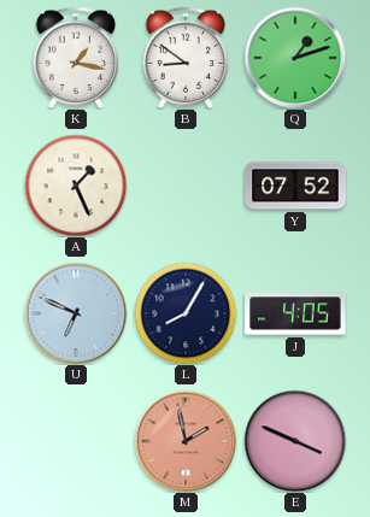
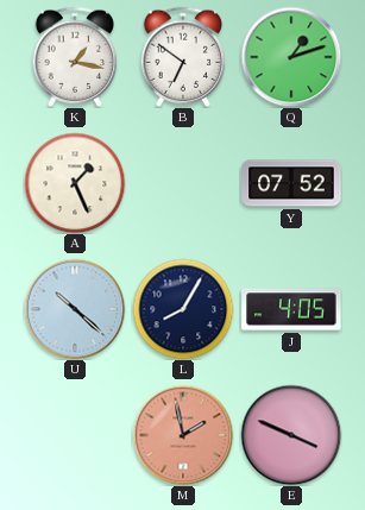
B: 8:51 -> 6:51 (183, 56)
U: 6:49 -> 10:22 (75, 309)
